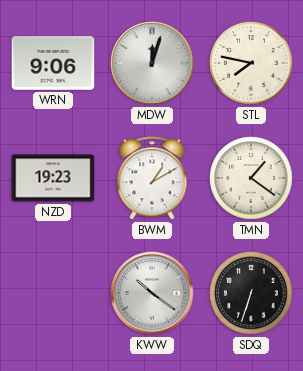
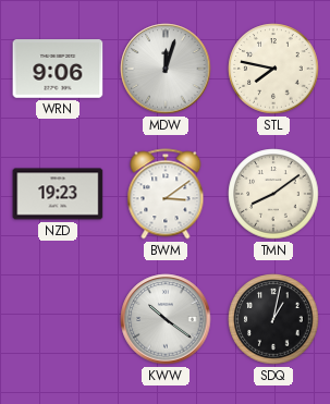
BWM: 1:10 -> 3:09 (166, 194)
TMN: 1:21 -> 8:09 (273, 194)
SDQ: 6:33 -> 1:02 (273, 319)
